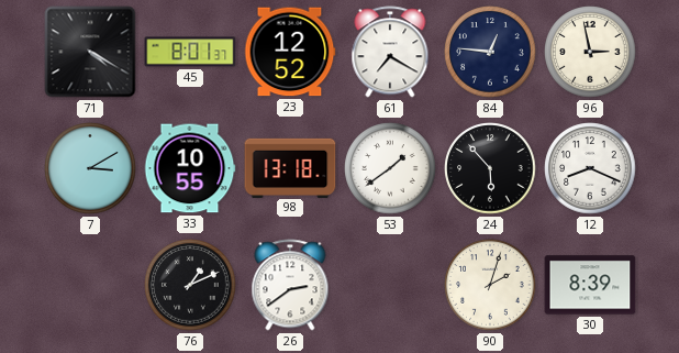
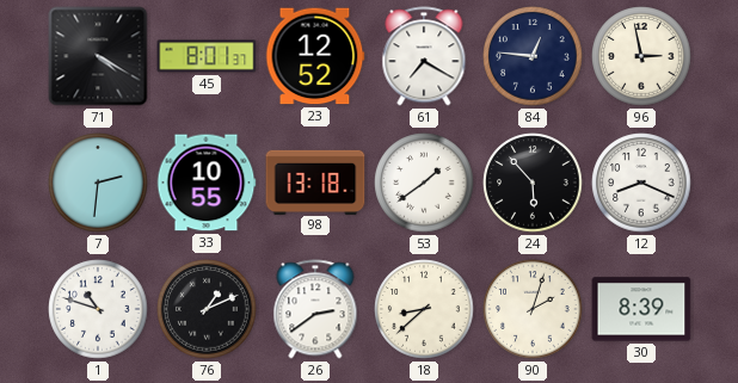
7: 3:10 -> 2:31 (98, 183)
1: none -> 10:48 (98, 309)
18: none -> 8:38 (424, 309)
